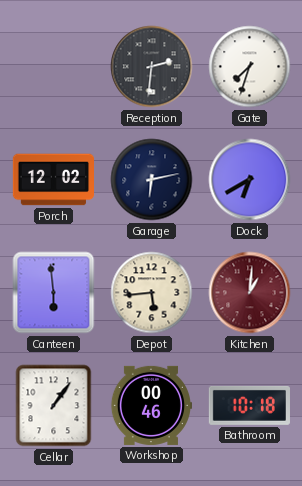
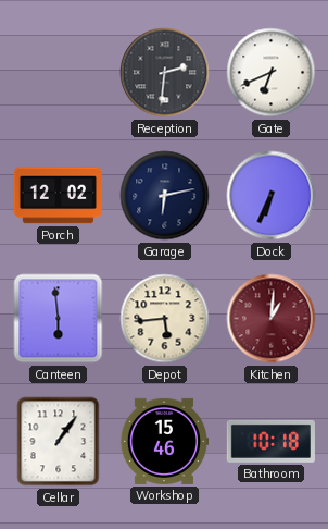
Gate: 7:33 -> 6:41 (272, 73)
Dock: 6:40 -> 6:34 (272, 196)
Workshop: 00:46 -> 15:46 (164, 441)
